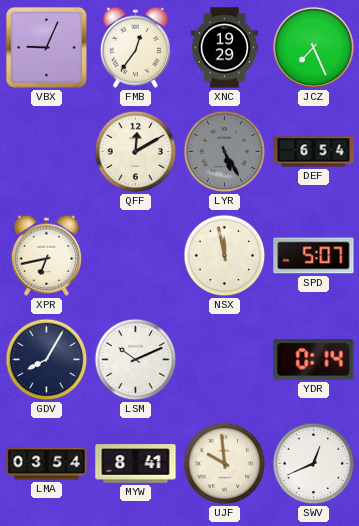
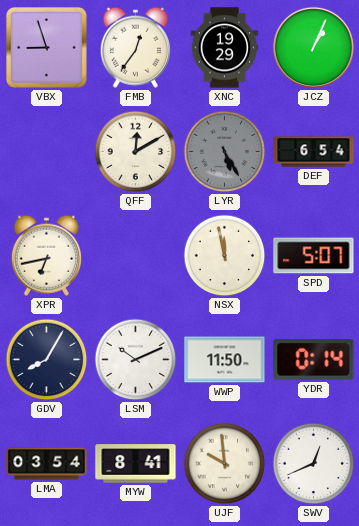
VBX: 9:04 -> 8:57 (46, 47)
JCZ: 7:26 -> 1:04 (313, 47)
WWP: none -> 11:50 (225, 360)
